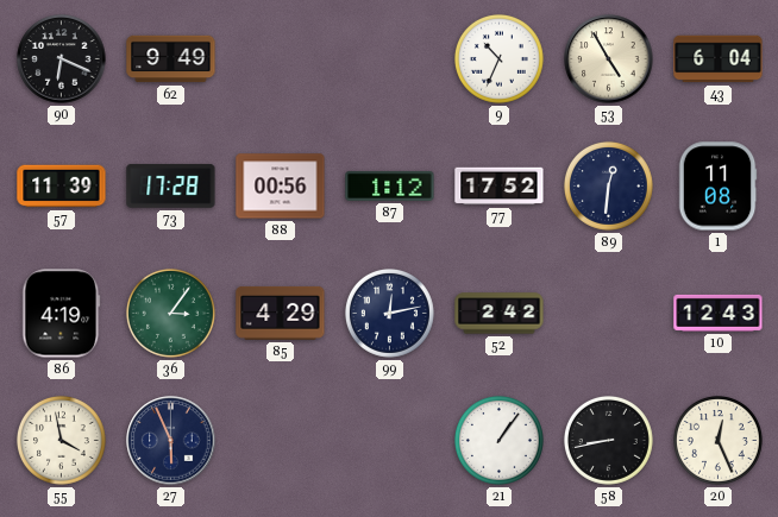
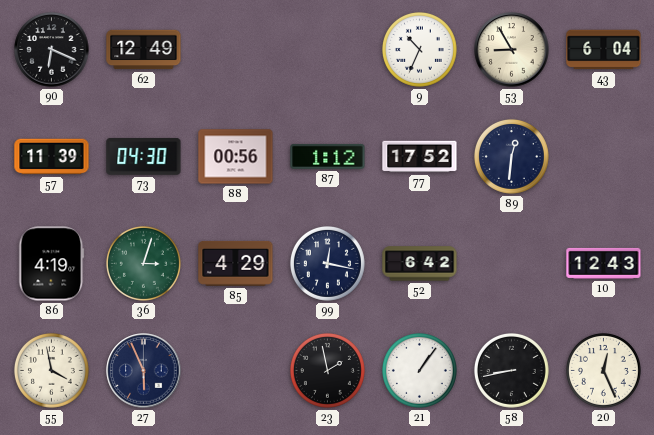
62: 9:49 -> 12:49 (144, 50)
53: 4:55 -> 8:55 (512, 50)
73: 17:28 -> 04:30 (144, 157)
1: 11:08 -> none (717, 187)
36: 3:06 -> 3:03 (143, 263)
99: 12:13 -> 12:17 (327, 263)
52: 2:42 -> 6:42 (420, 264)
23: none -> 1:58 (327, 370)
